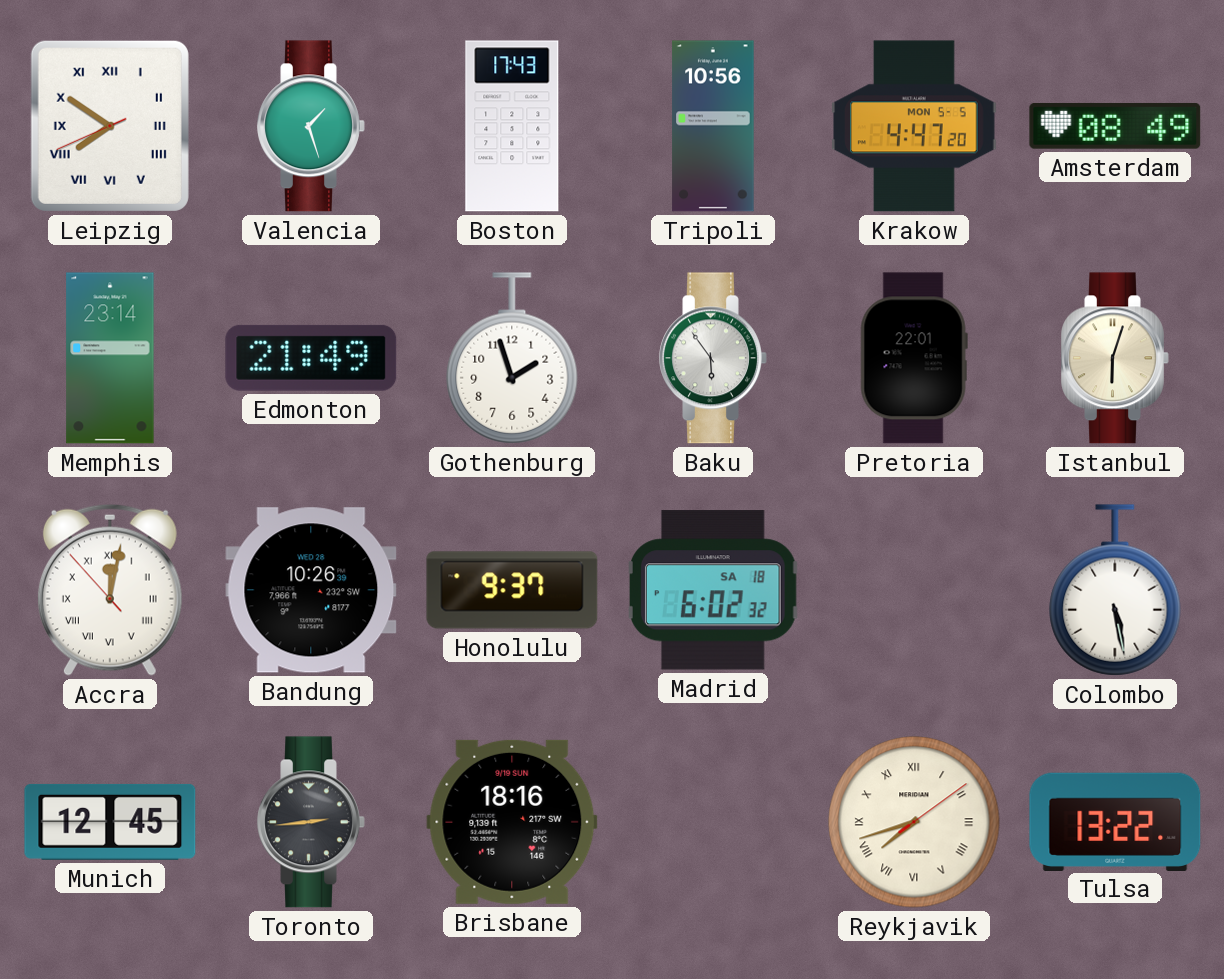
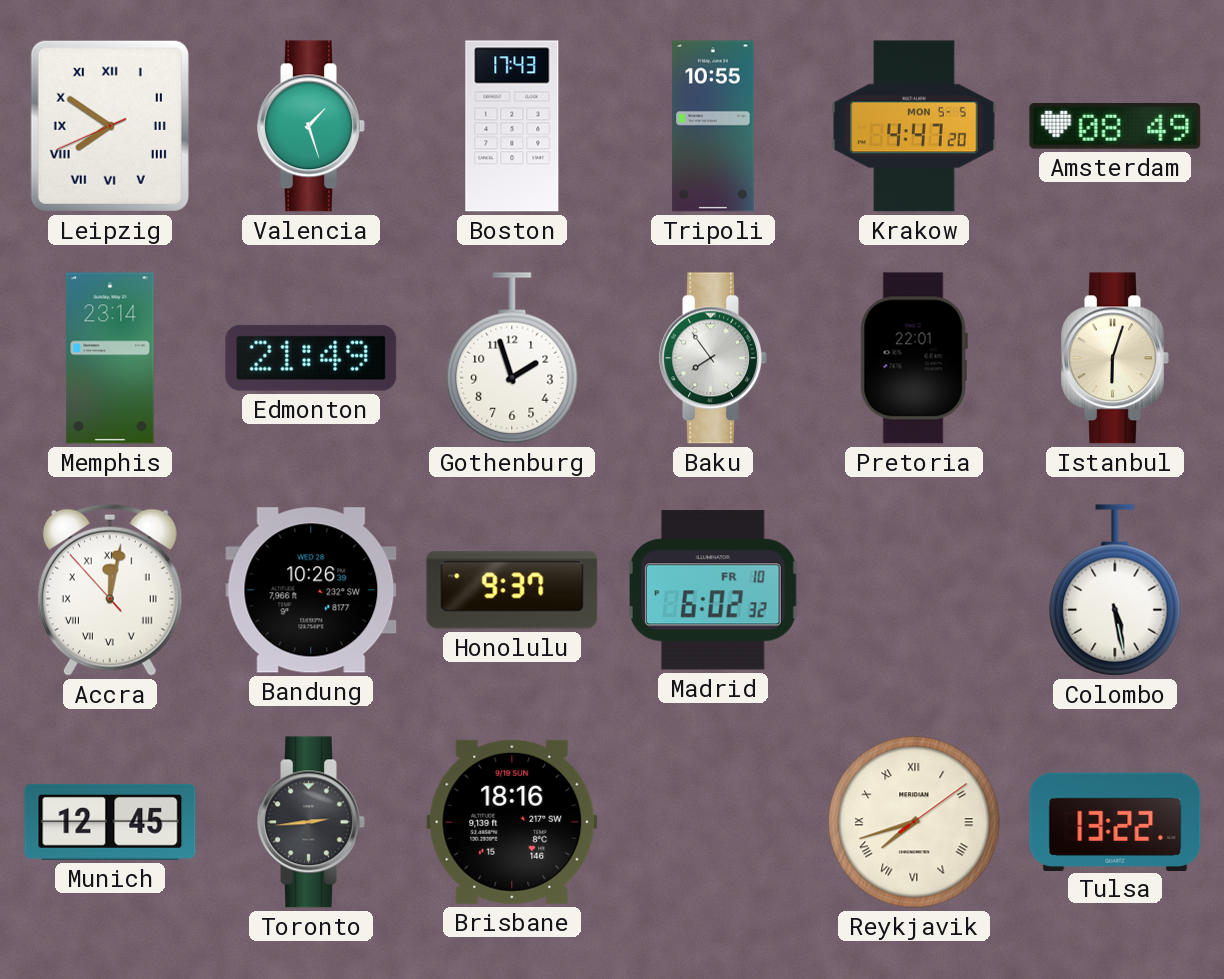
Tripoli: 10:56 -> 10:55 (713, 126)
Baku: 5:54 -> 7:54 (713, 358)
Madrid date: SA 18 -> FR 10 (713, 590)
